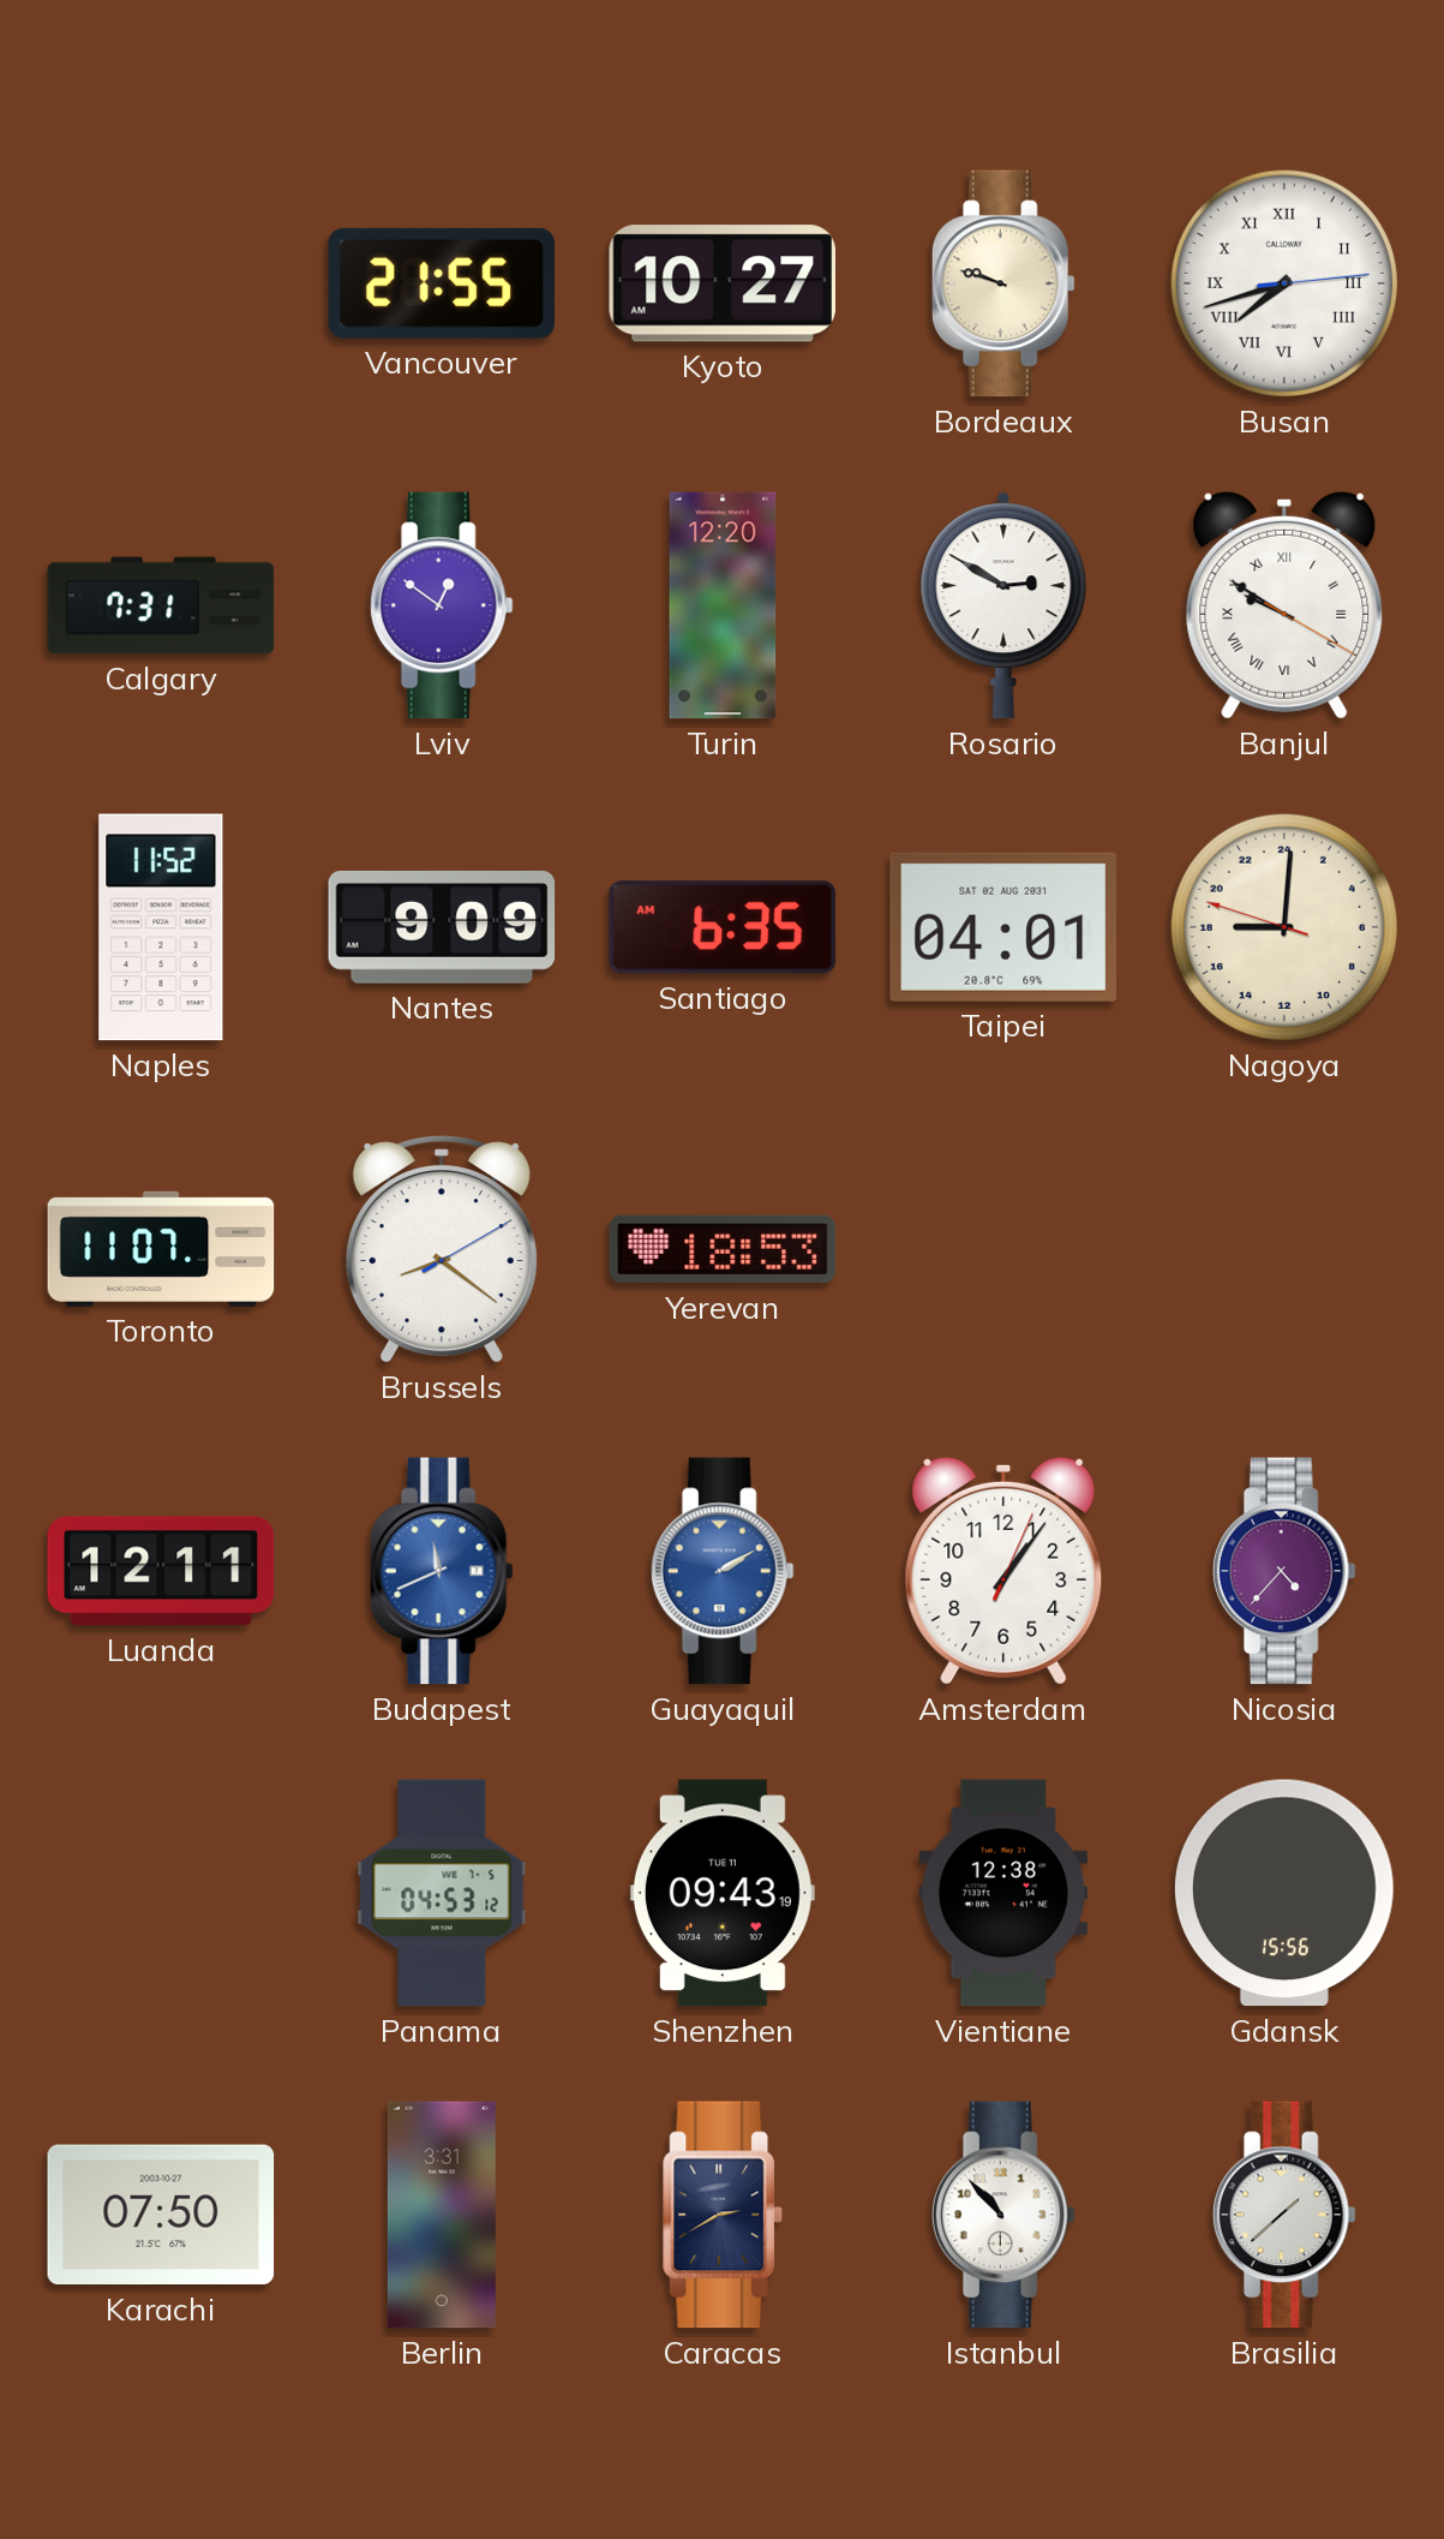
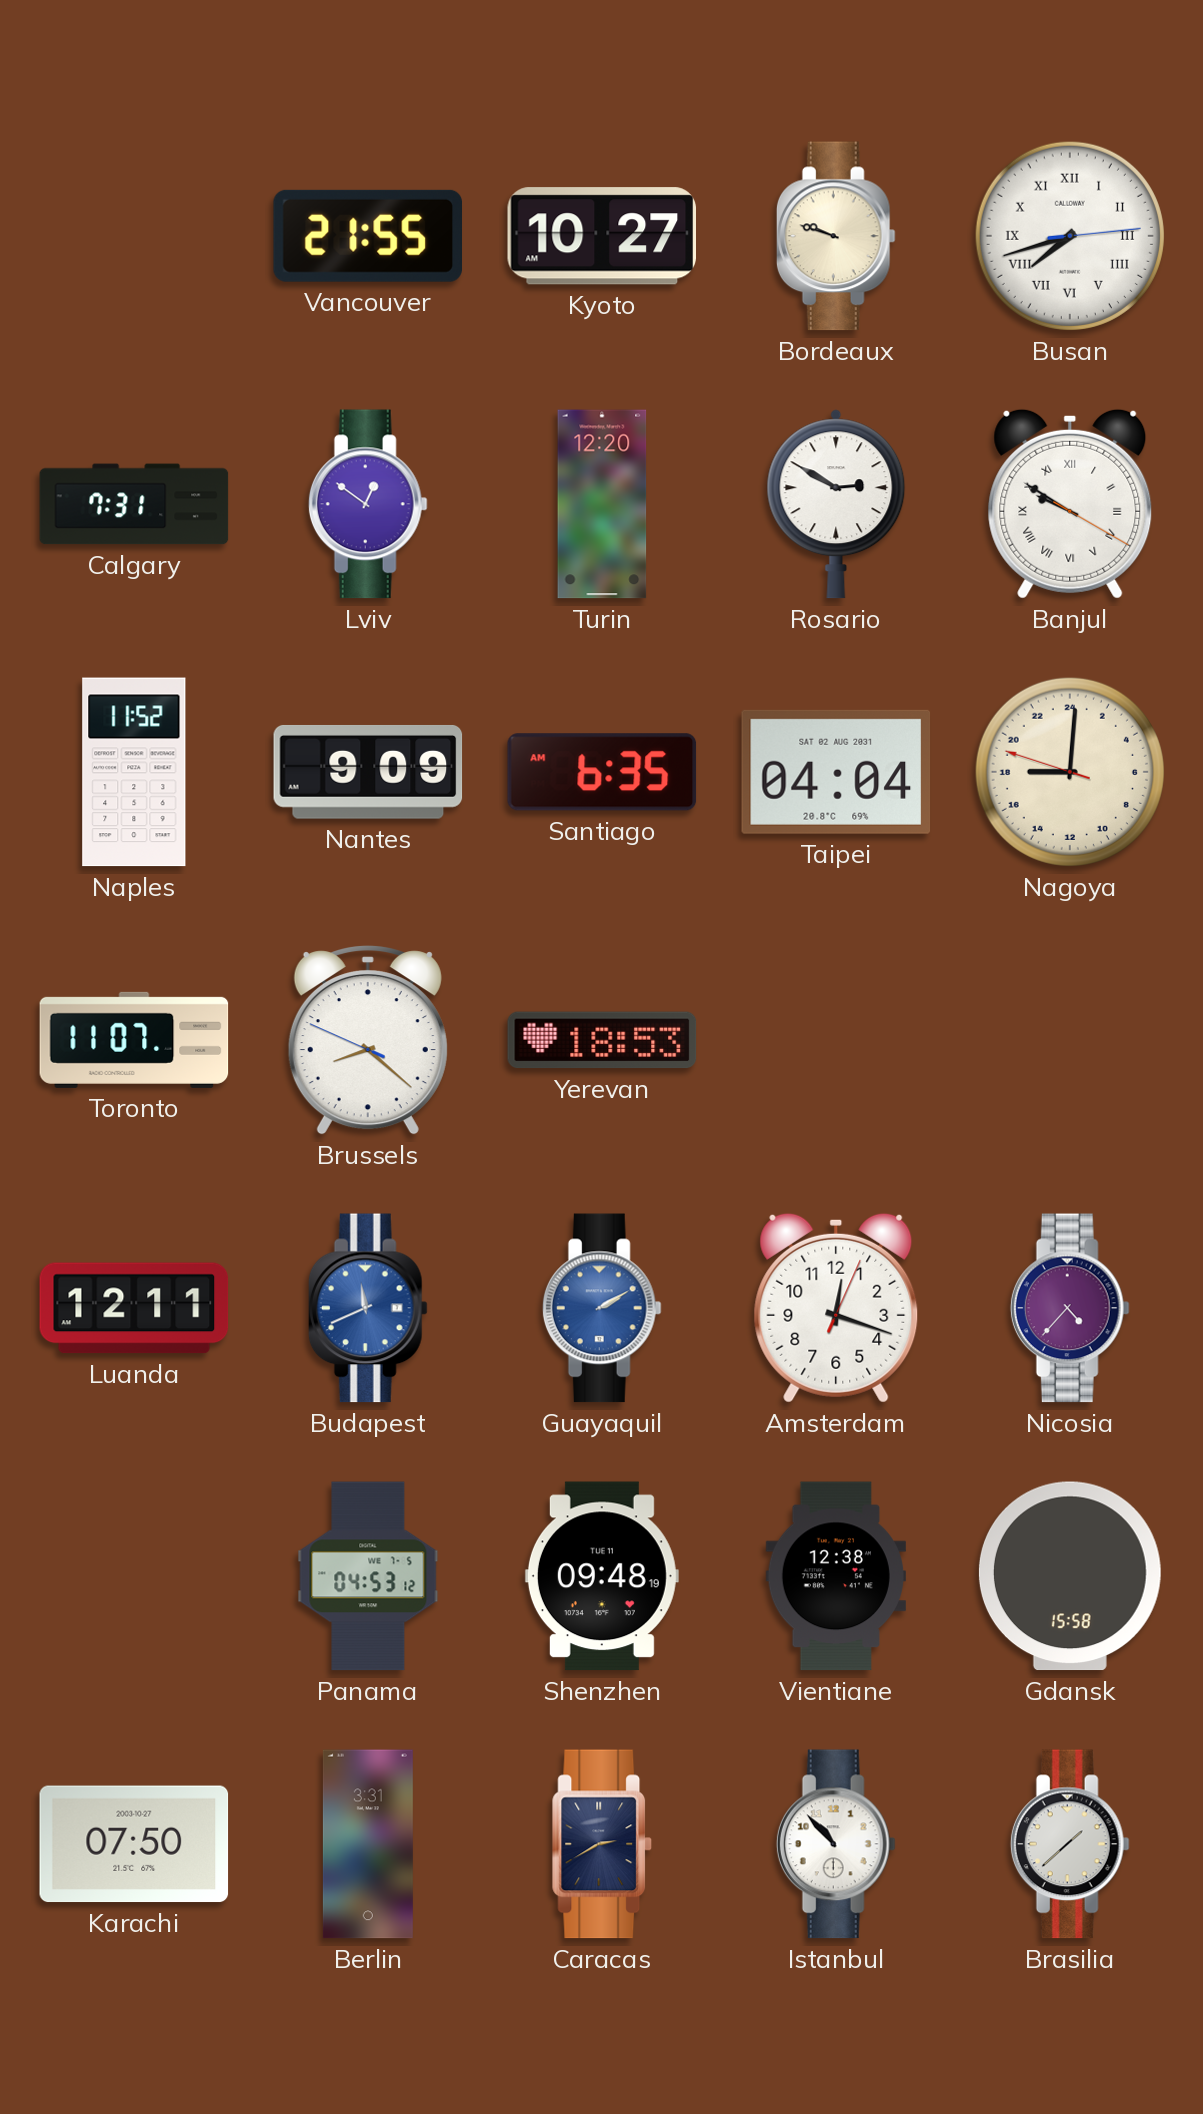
Taipei: 04:01 -> 04:04 (836, 772)
Brussels: 8:21:10 -> 8:21:49 (368, 1040)
Amsterdam: 1:06 -> 12:18 (836, 1308)
Shenzhen: 09:43 -> 09:48 (602, 1576)
Gdansk: 15:56 -> 15:58 (1070, 1576)
